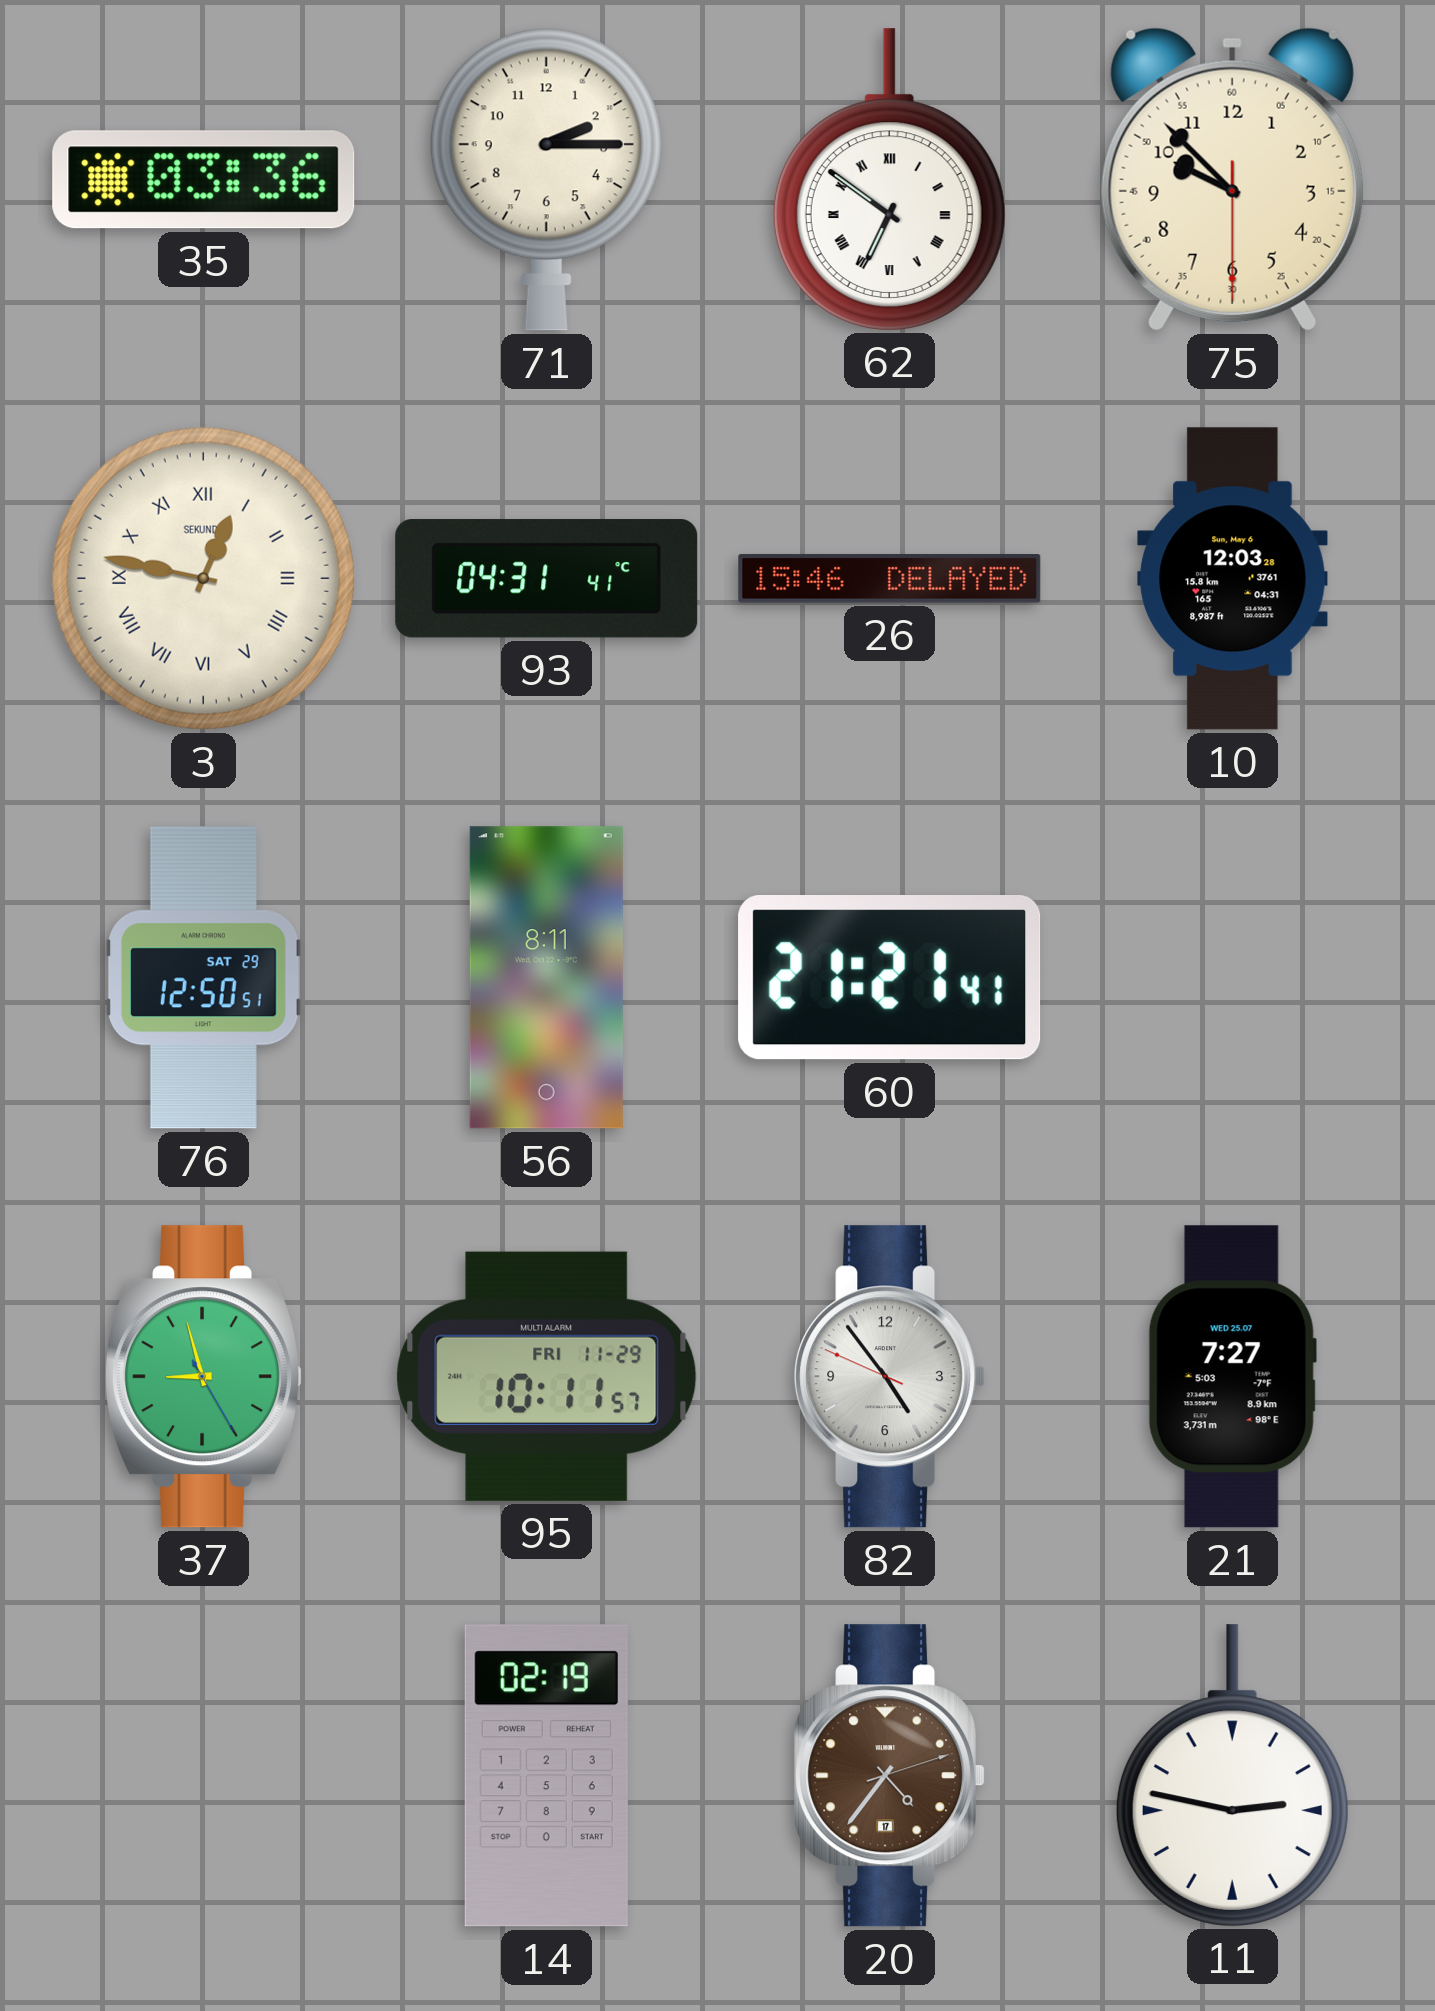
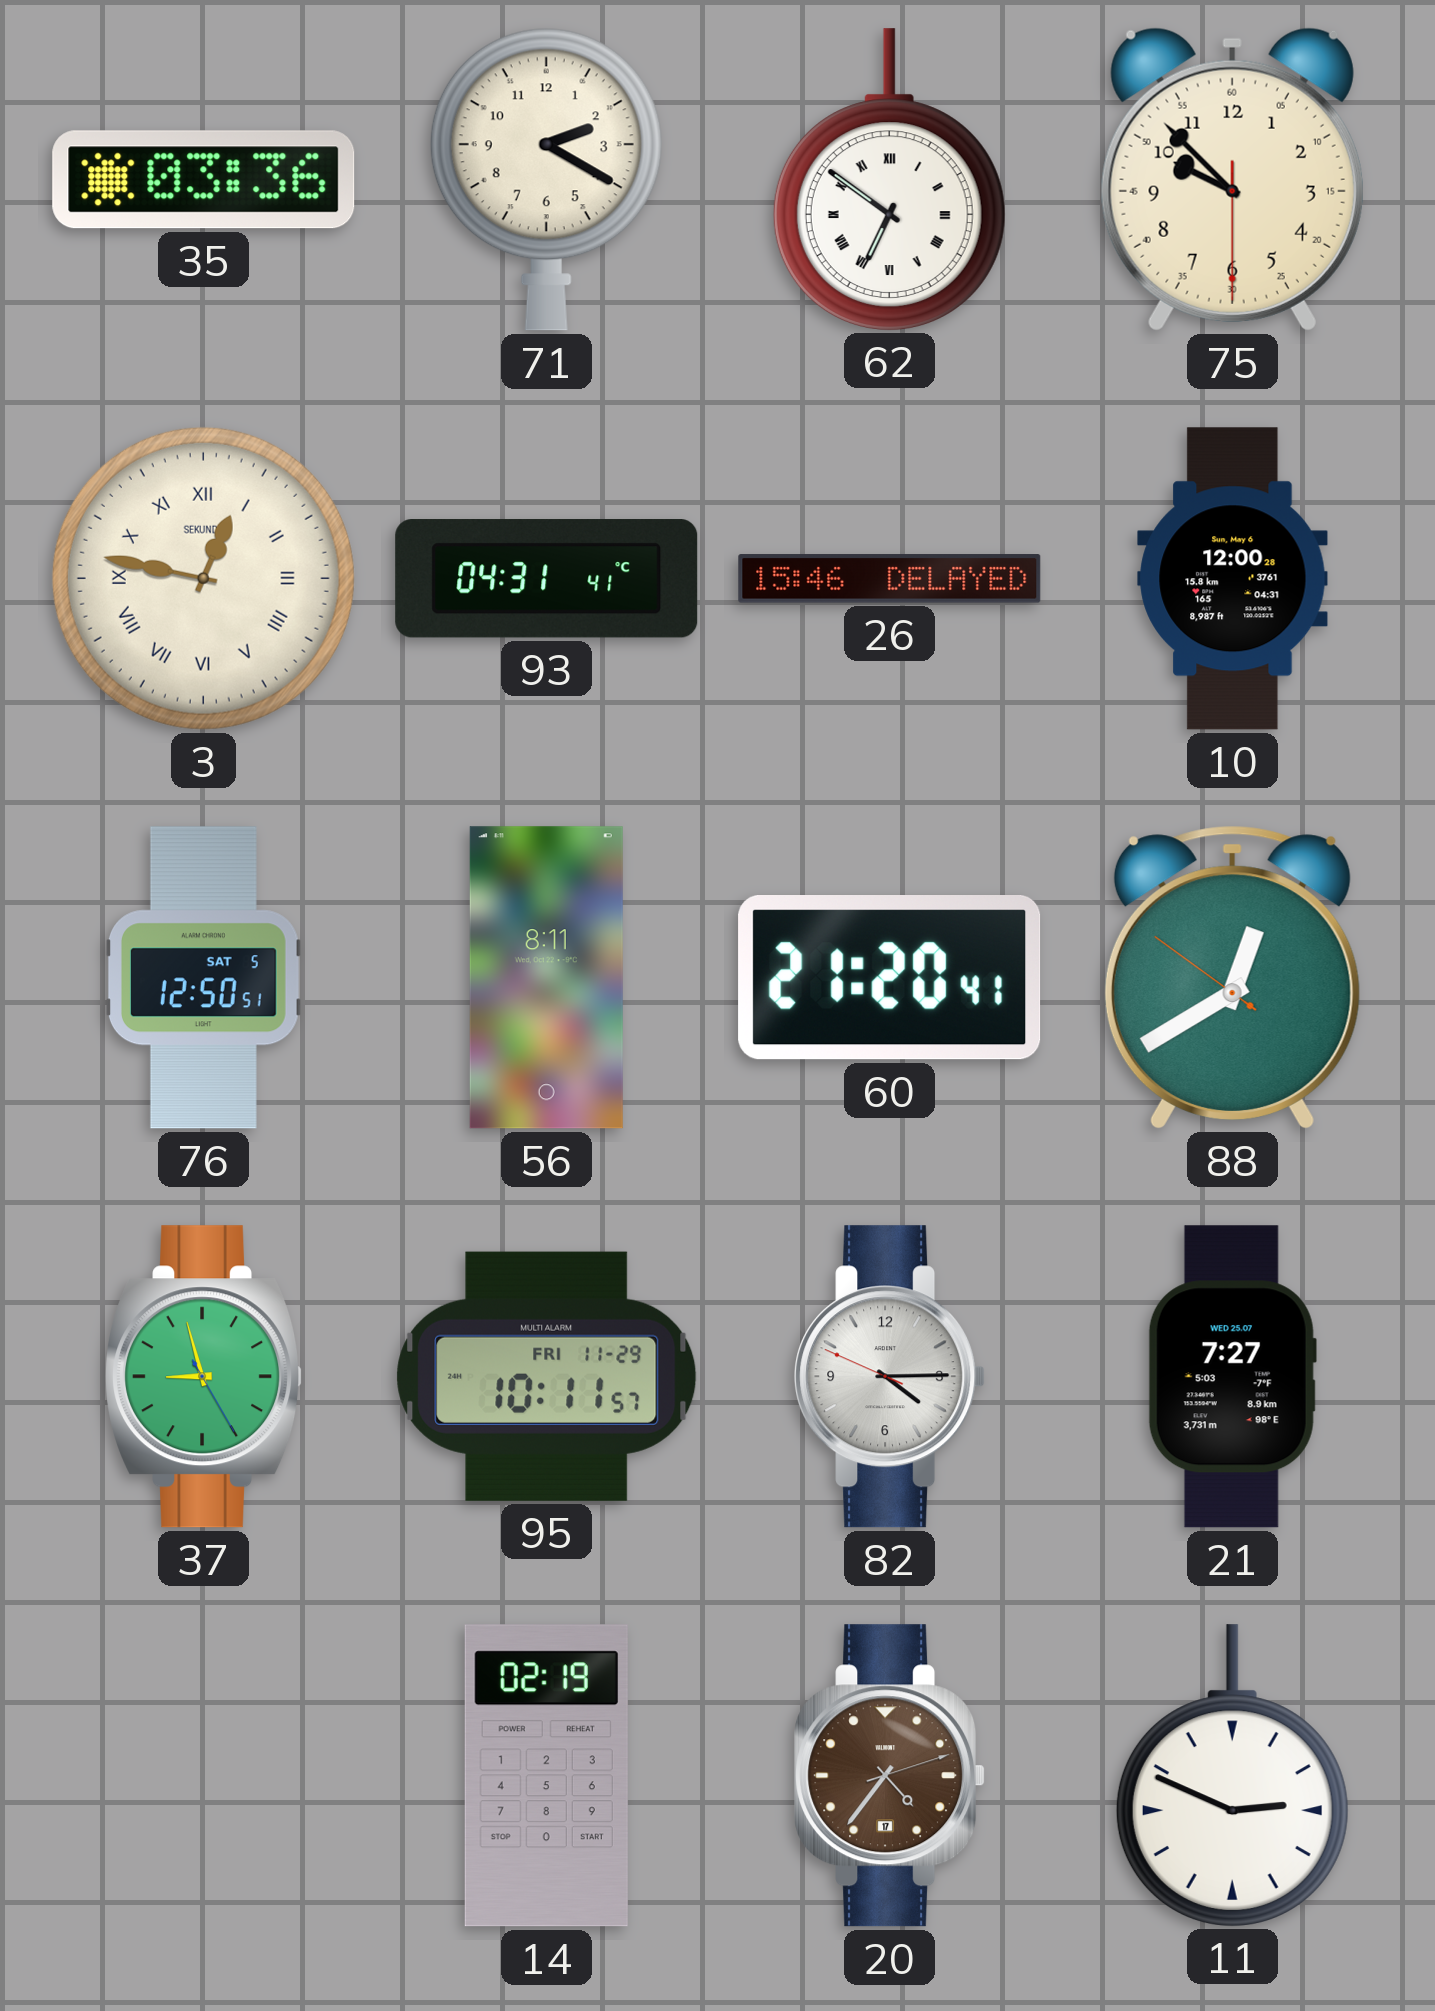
71: 2:15 -> 2:20 (546, 179)
10: 12:03 -> 12:00 (1233, 579)
76 date: SAT 29 -> SAT 5 (203, 978)
60: 21:21 -> 21:20 (890, 978)
88: none -> 12:39 (1232, 977)
82: 4:53 -> 4:14 (890, 1377)
11: 2:47 -> 2:49 (1232, 1775)
